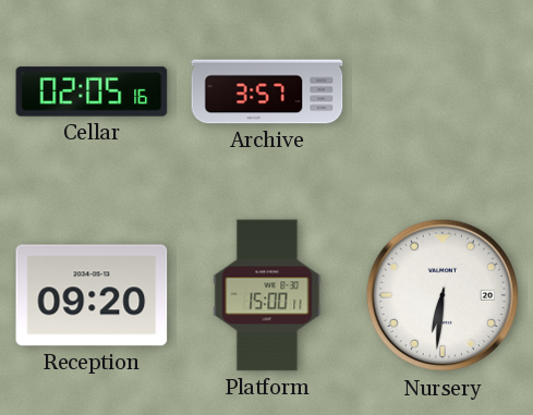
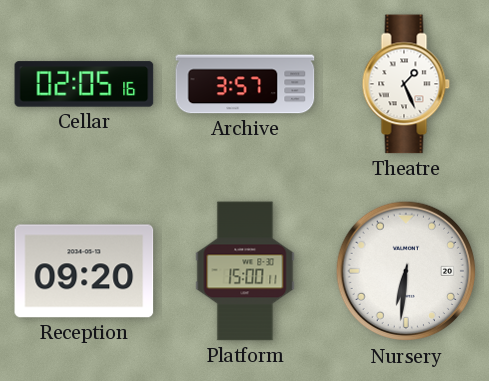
Theatre: none -> 1:26 (406, 84)
